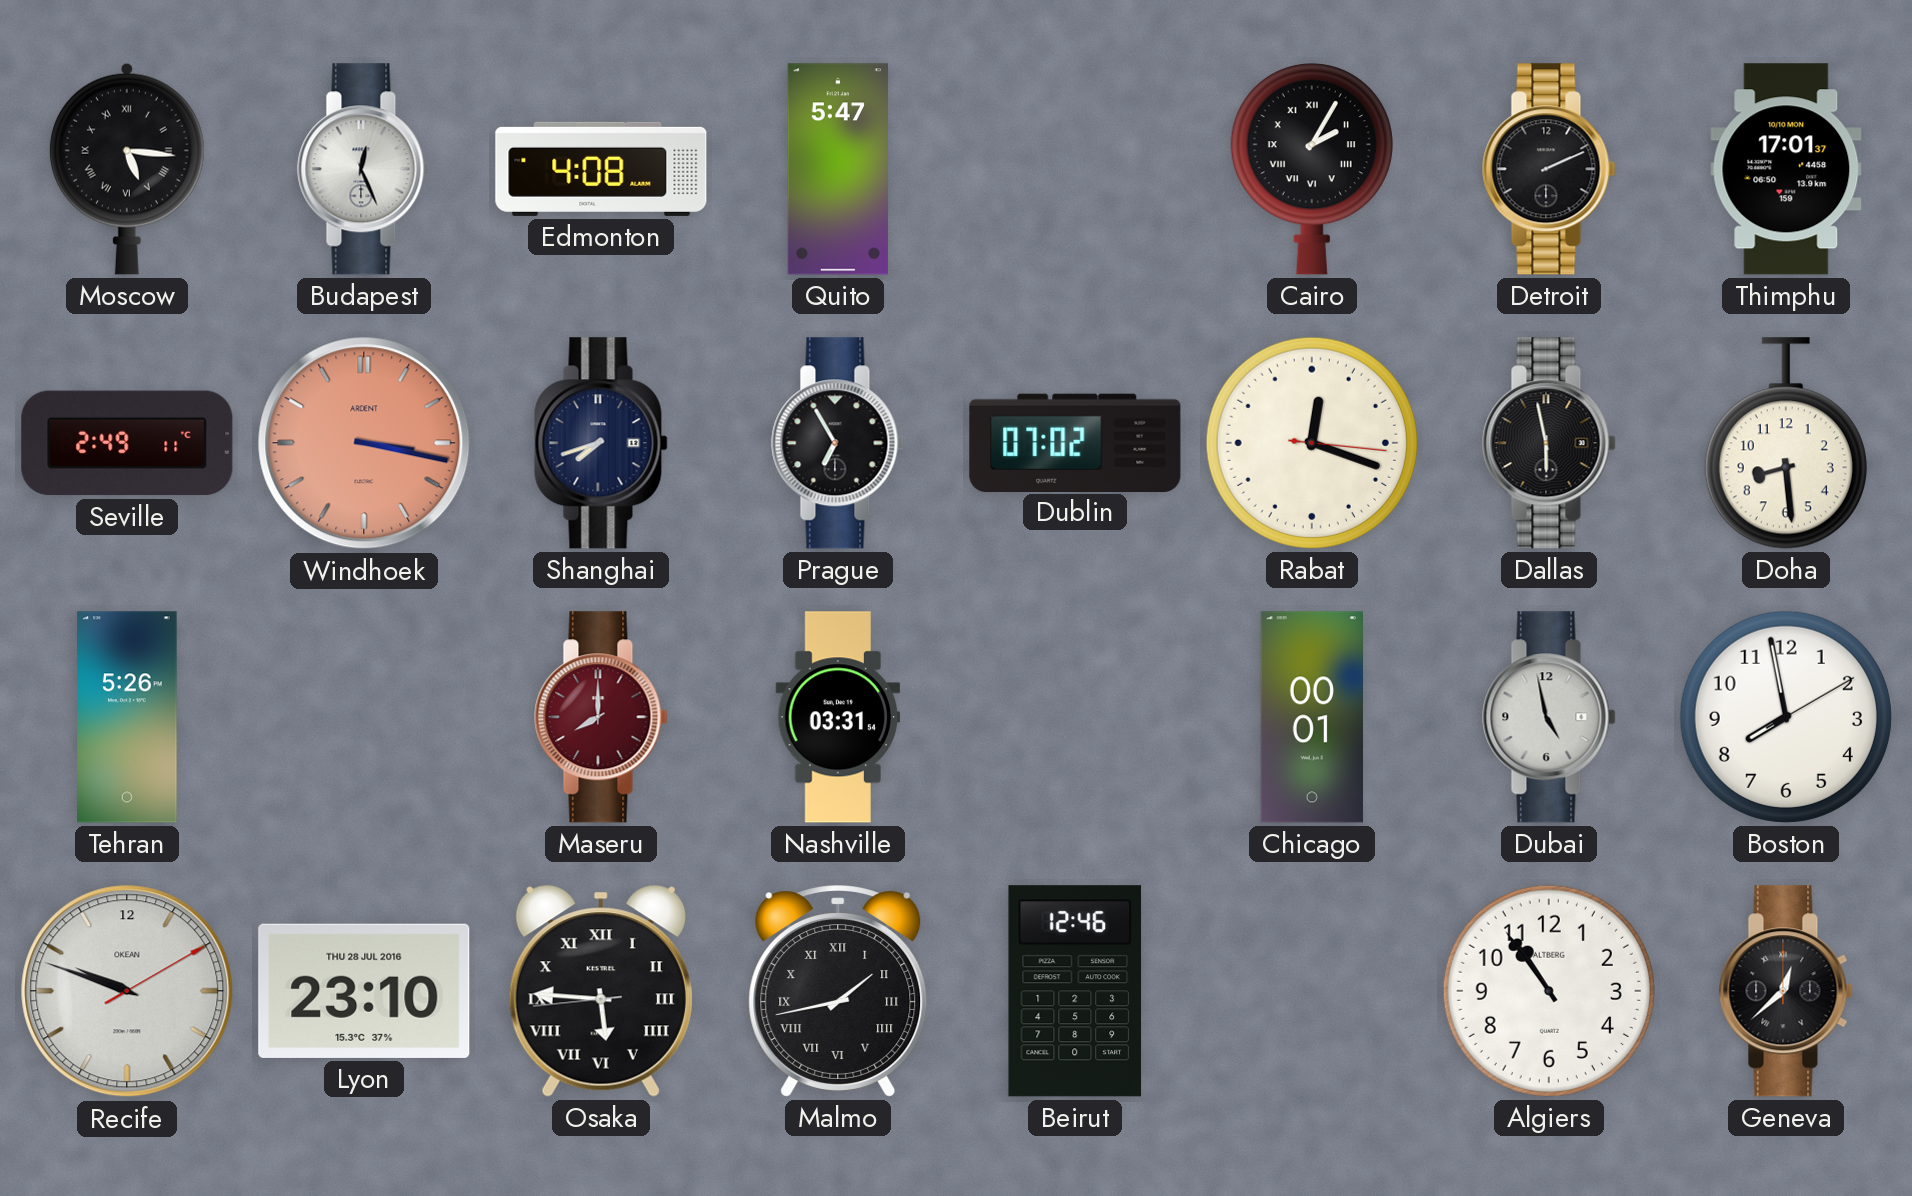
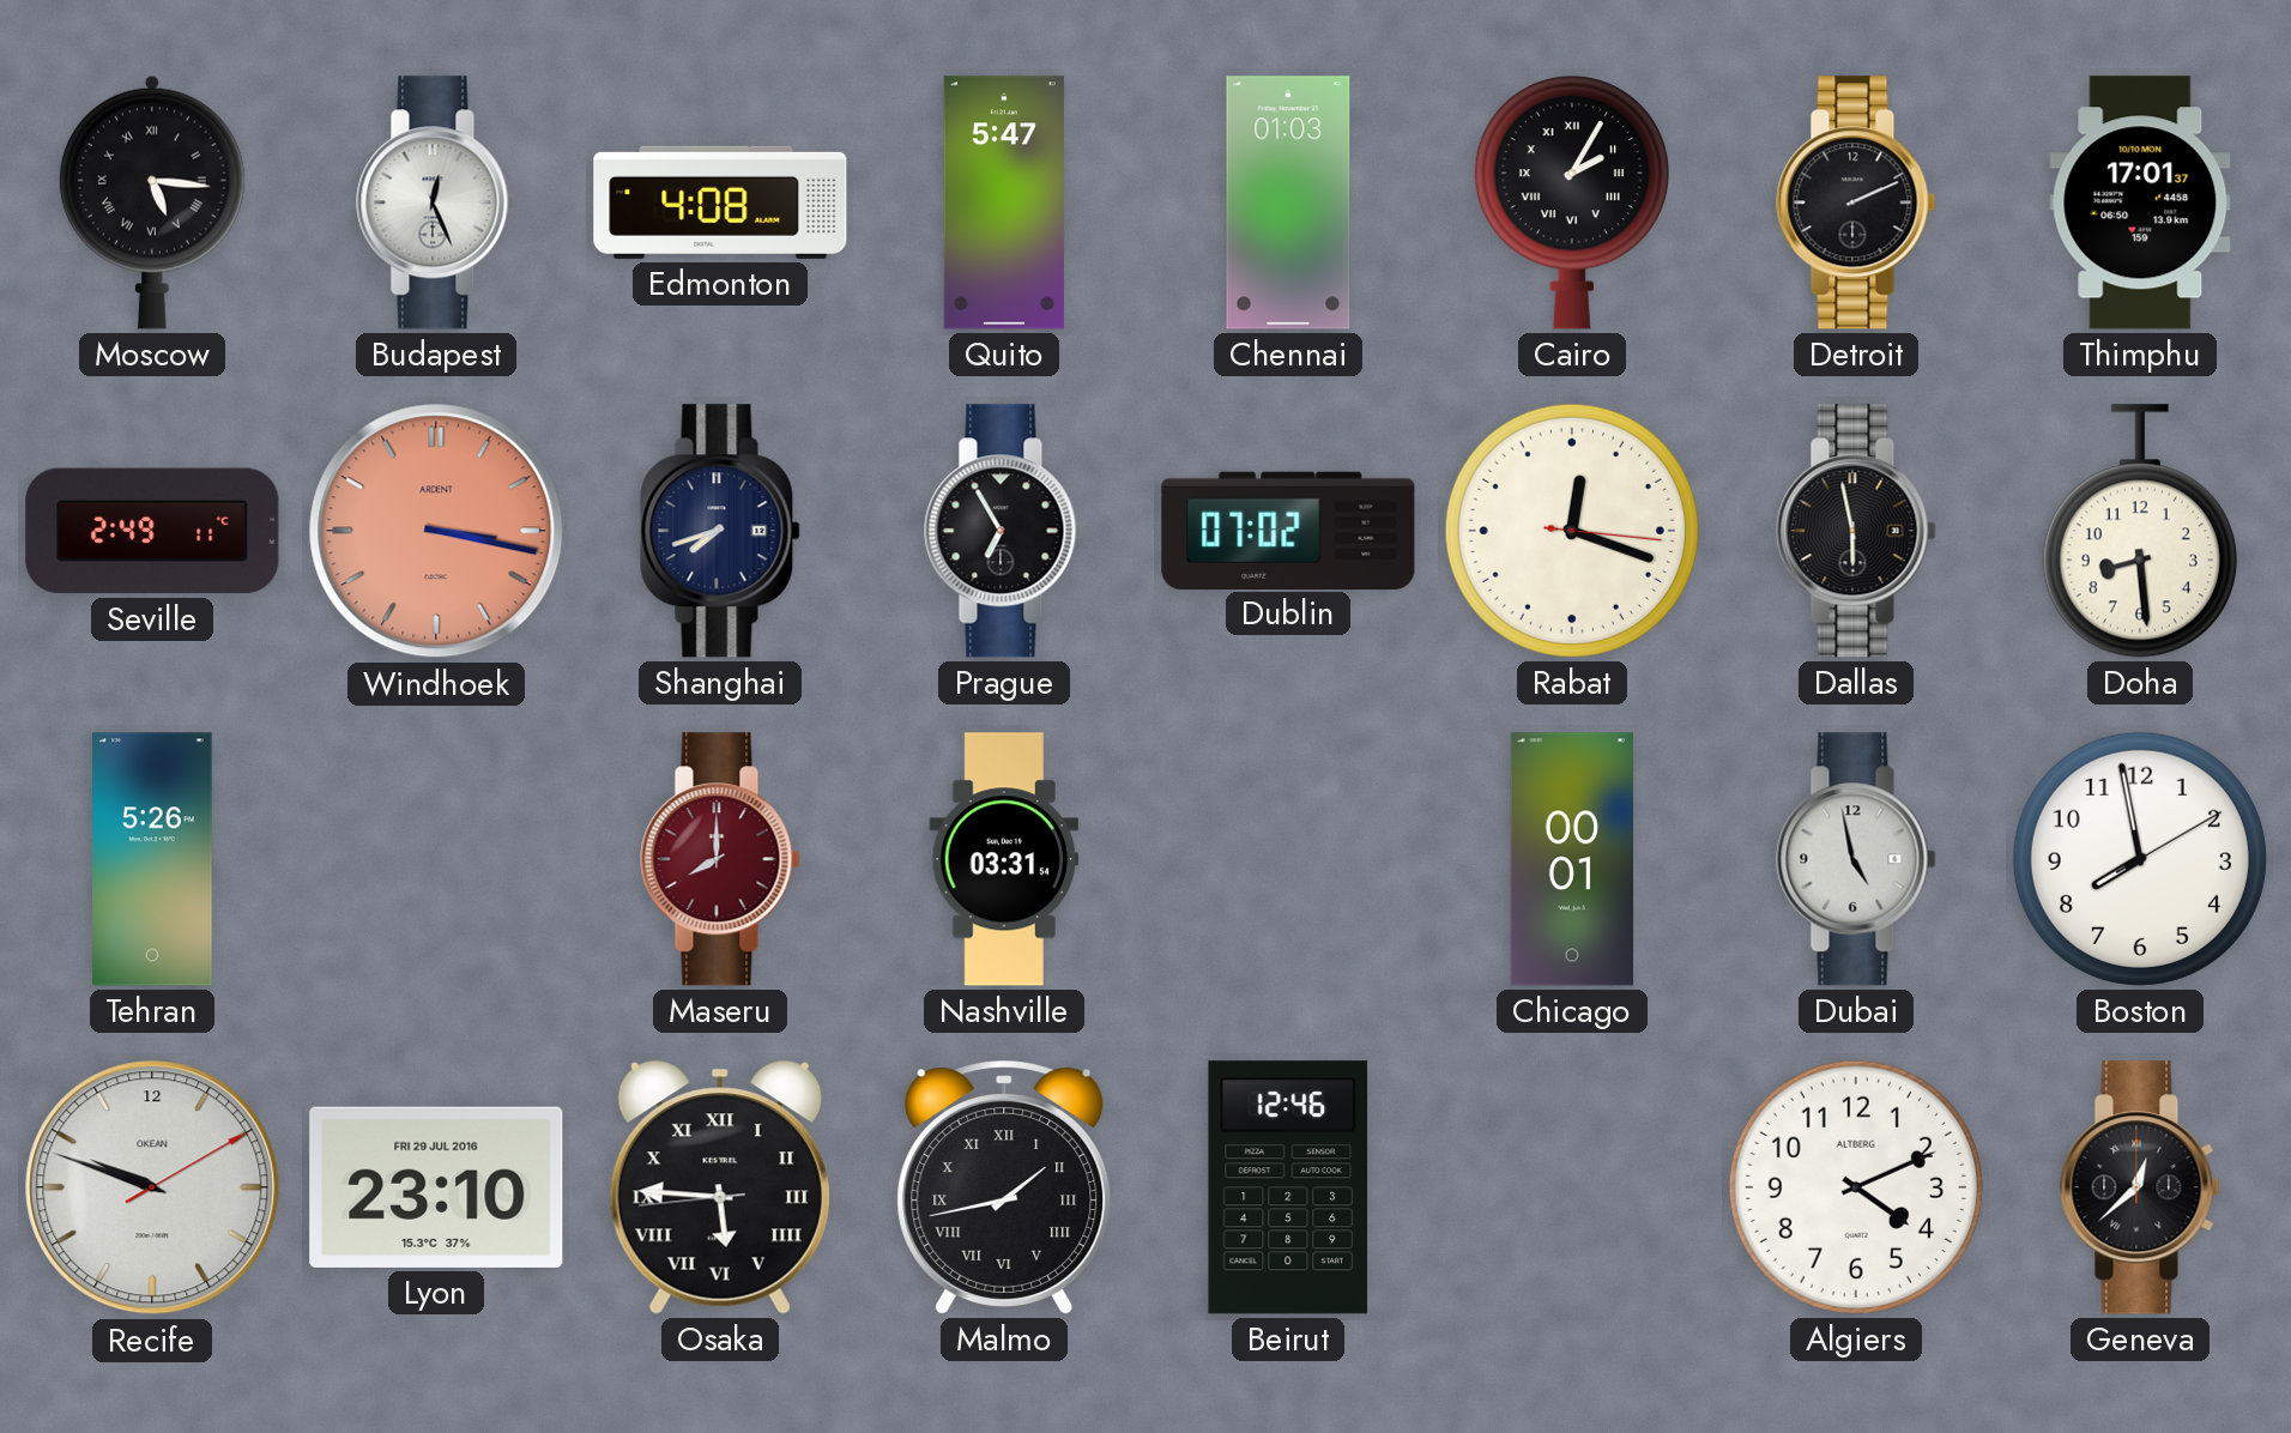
Chennai: none -> 01:03 (1288, 202)
Lyon date: THU 28 JUL 2016 -> FRI 29 JUL 2016 (436, 1187)
Algiers: 10:54 -> 4:11 (1856, 1187)
